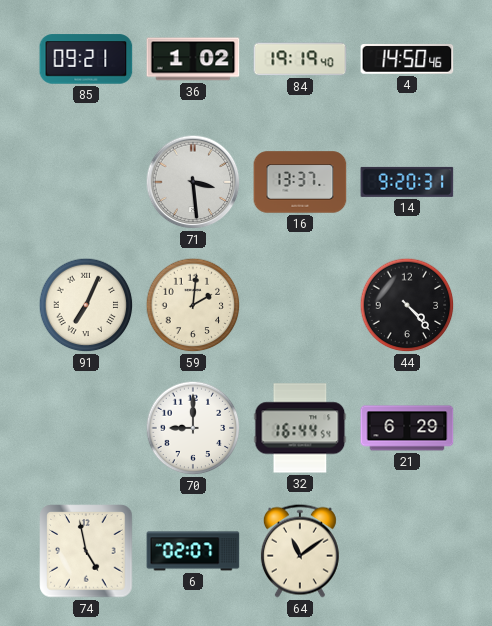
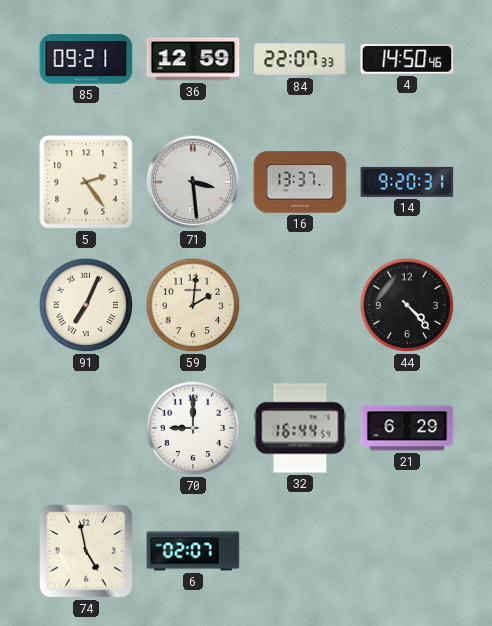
36: 1:02 -> 12:59 (193, 59)
84: 19:19 -> 22:07 (300, 59)
5: none -> 2:24 (86, 182)
64: 11:09 -> none (300, 551)
